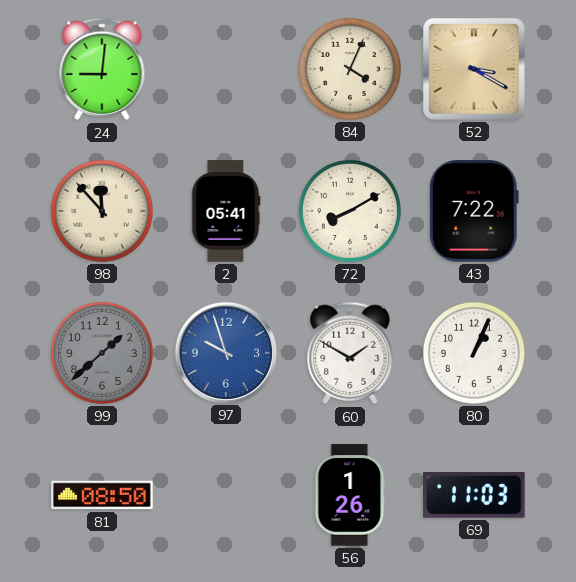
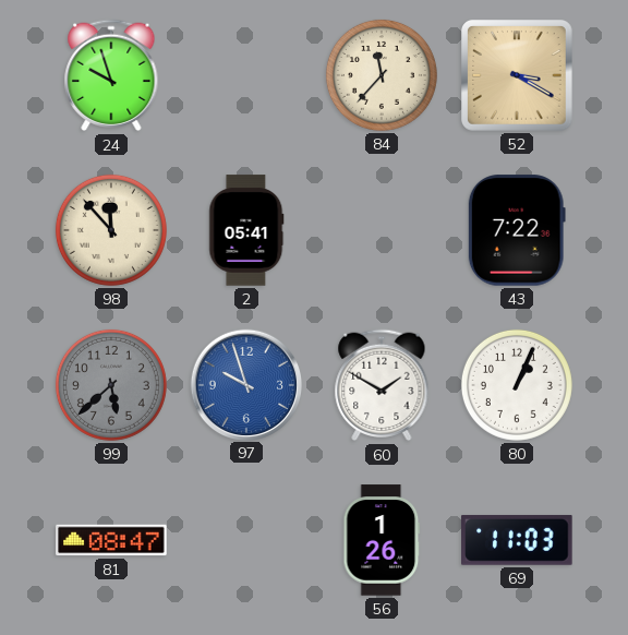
24: 9:01 -> 9:57 (111, 75)
84: 4:04 -> 11:37 (382, 75)
72: 8:10 -> none (350, 211)
99: 1:38 -> 5:38 (111, 385)
81: 08:50 -> 08:47 (111, 540)
